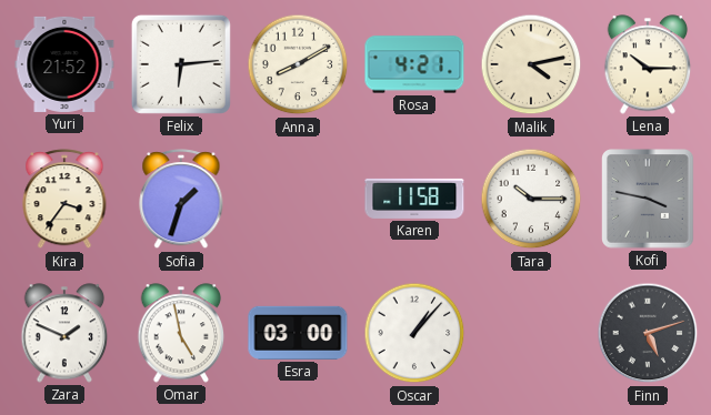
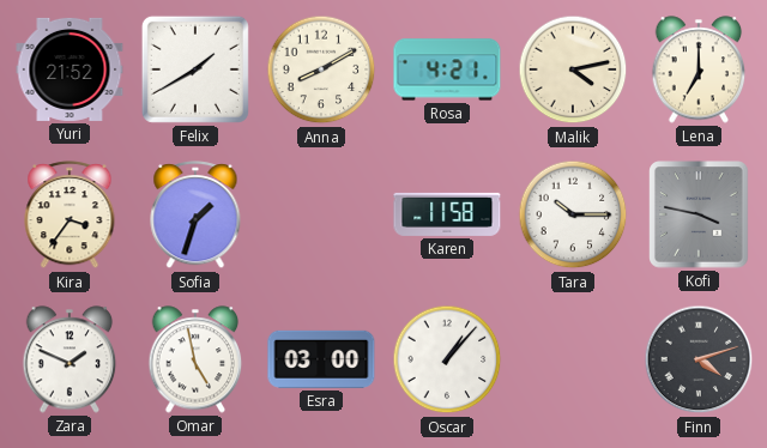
Felix: 6:14 -> 1:40 (195, 69)
Lena: 10:15 -> 7:00 (699, 69)
Finn: 5:12 -> 4:12 (699, 359)
